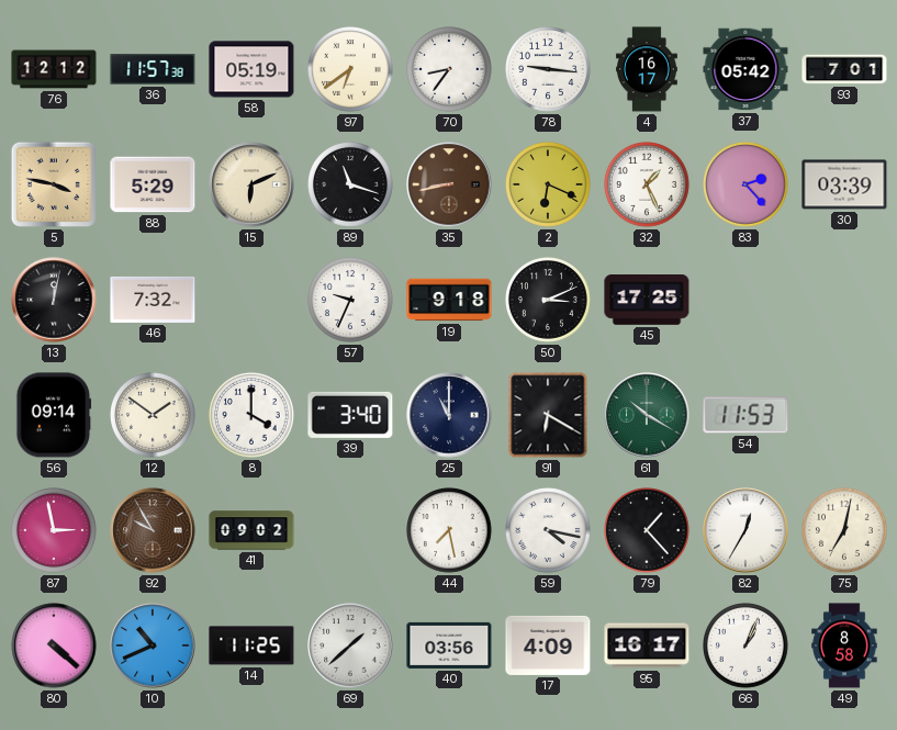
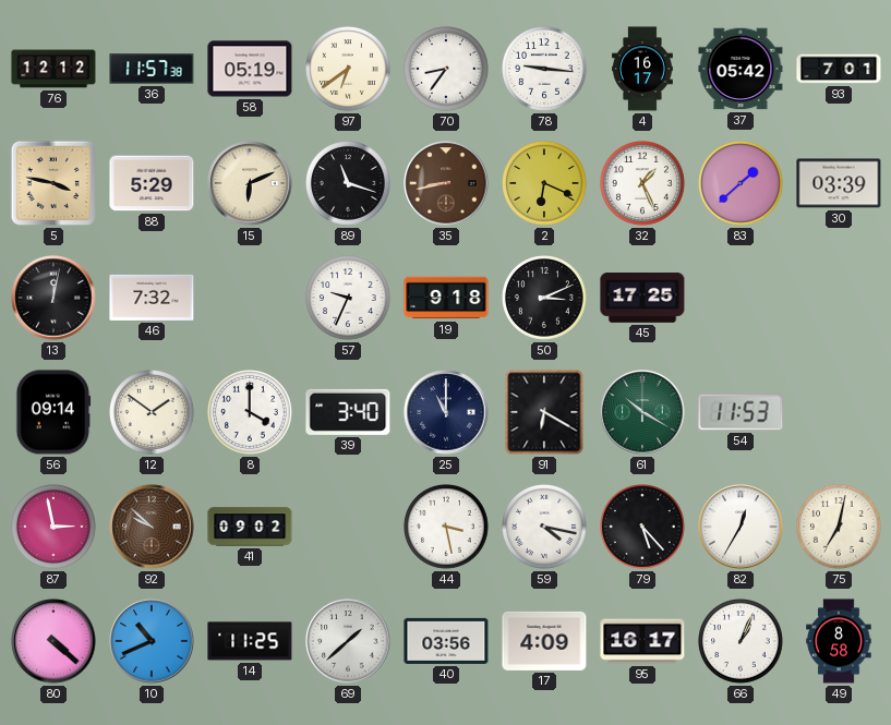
83: 2:23 -> 1:38 (742, 184)
92: 9:55 -> 9:52 (152, 527)
44: 7:28 -> 3:28 (447, 528)
79: 1:23 -> 5:23 (643, 528)
